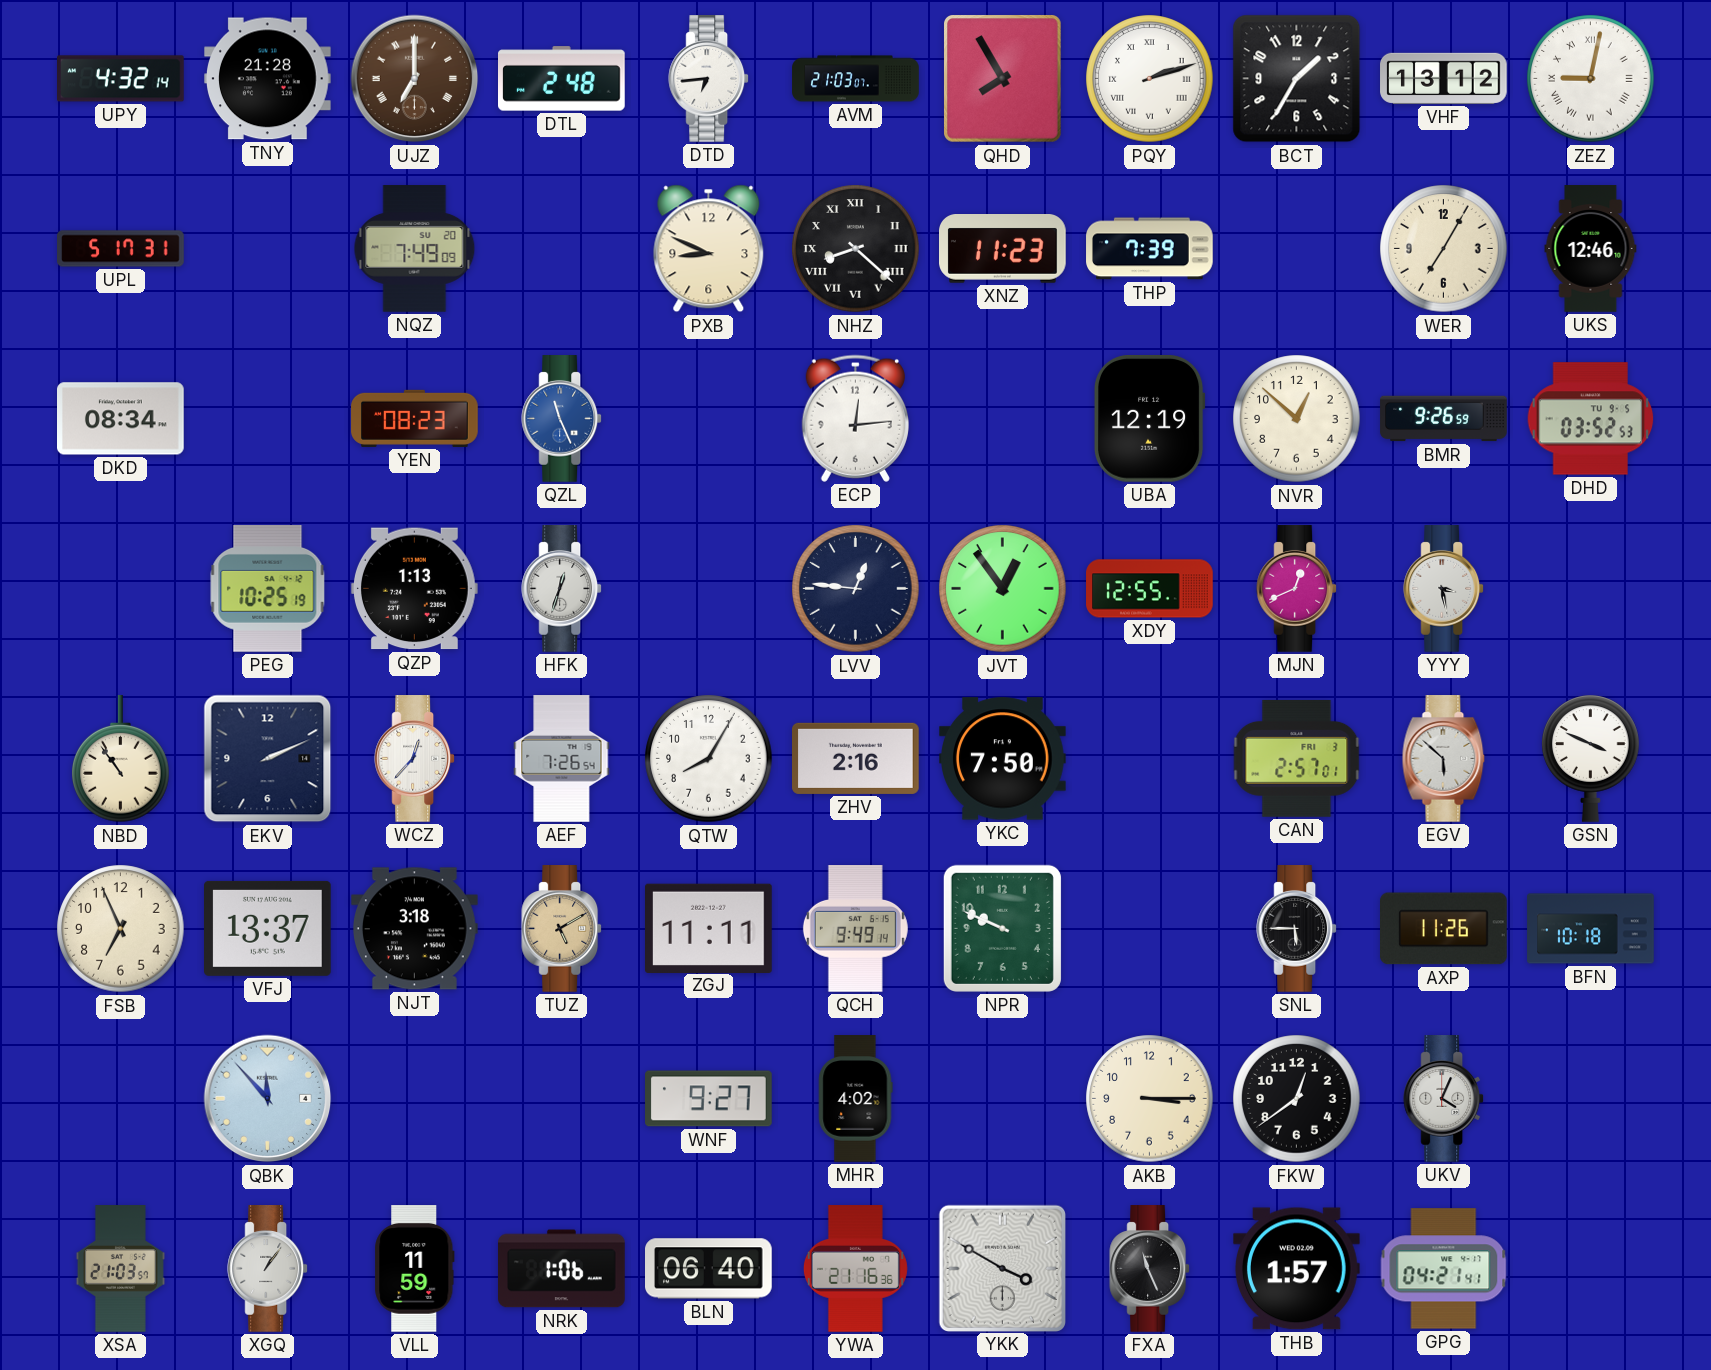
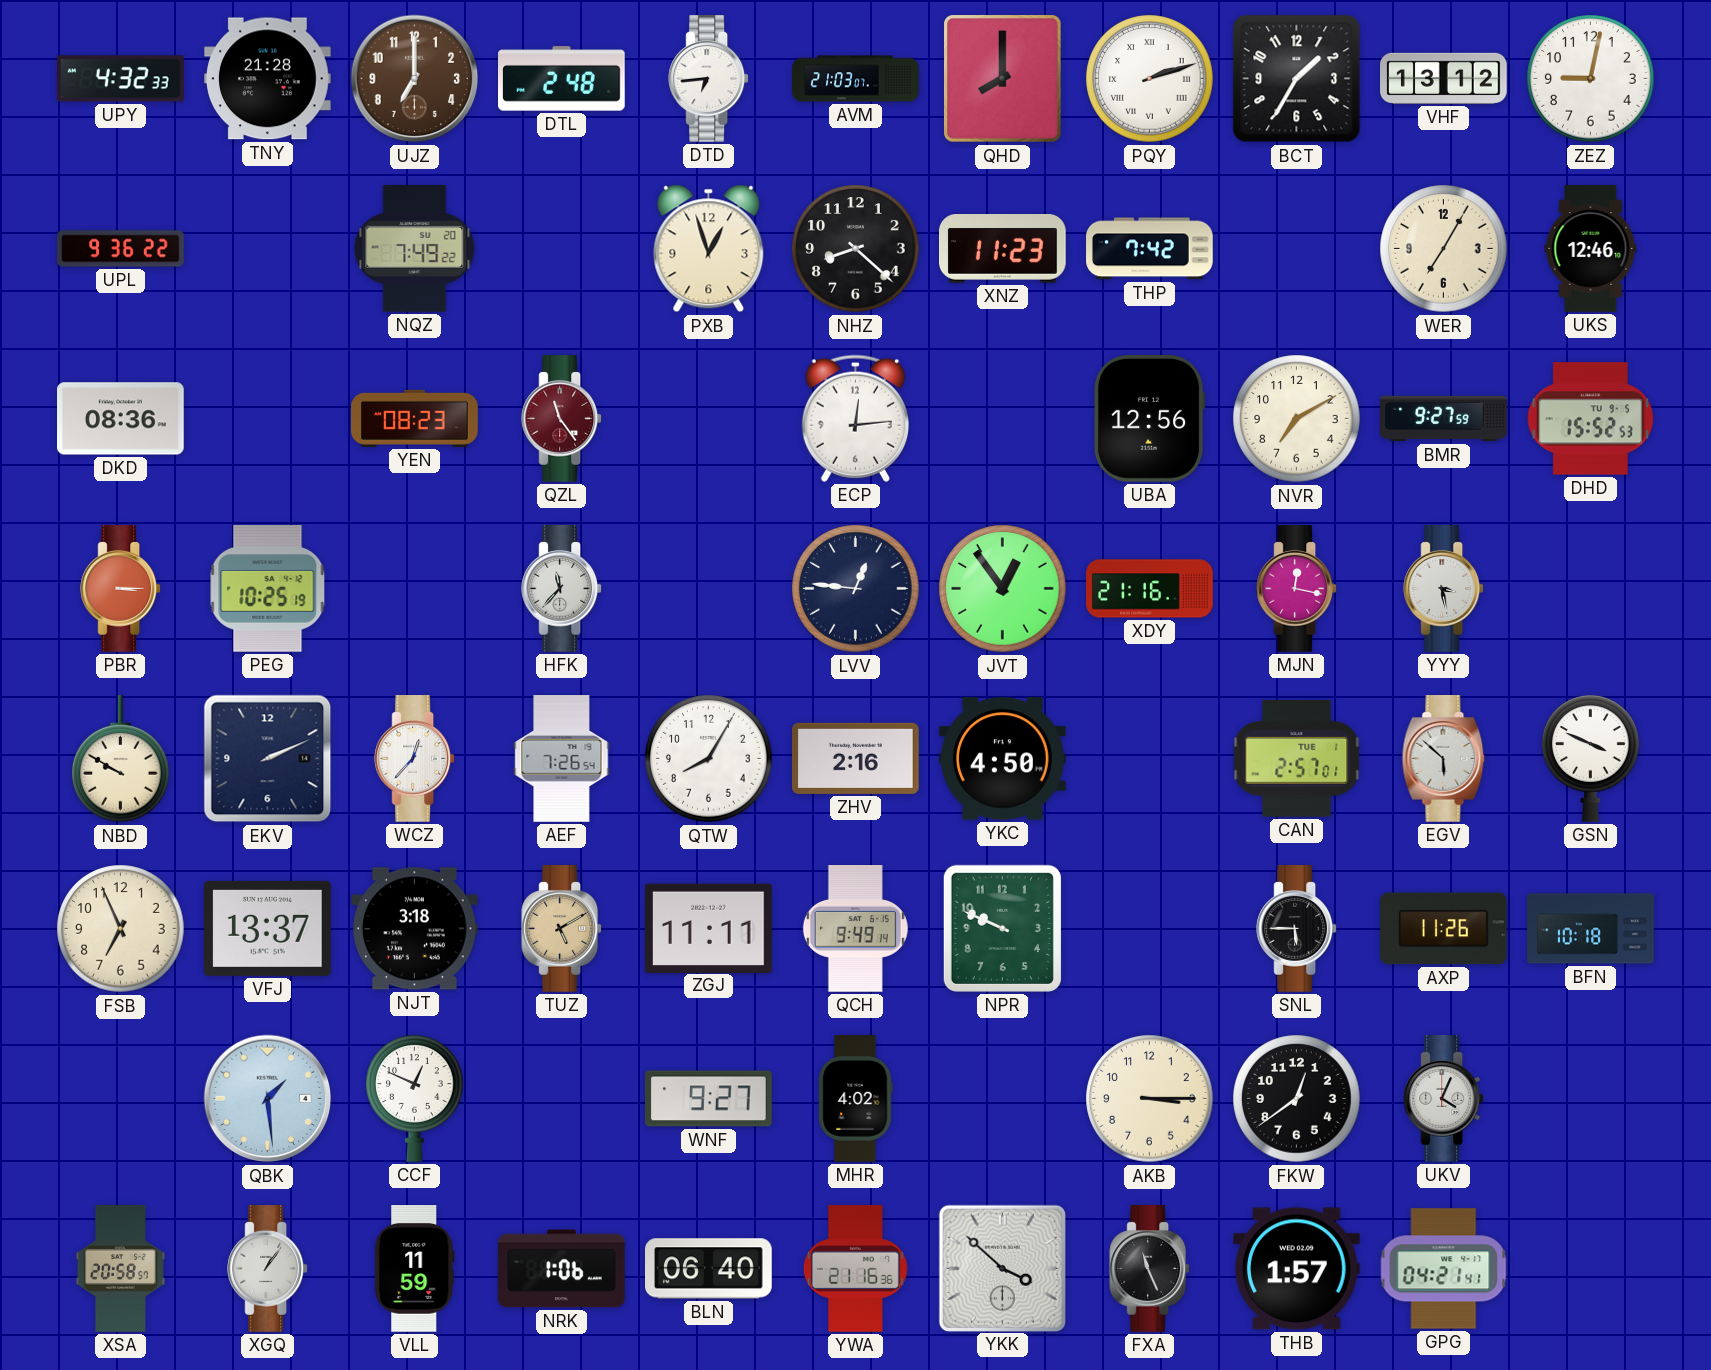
UPY: 4:32:14 -> 4:32:33 (121, 79)
UJZ numerals: Roman -> Arabic (415, 79)
QHD: 7:55 -> 8:00 (1003, 79)
ZEZ numerals: Roman -> Arabic (1591, 79)
UPL: 5:17 -> 9:36 (121, 249)
NQZ: 7:49:09 -> 7:49:22 (415, 249)
PXB: 8:49 -> 12:57 (709, 249)
NHZ numerals: Roman -> Arabic (856, 249)
THP: 7:39 -> 7:42 (1150, 249)
DKD: 08:34 -> 08:36 (121, 419)
QZL: 11:26 -> 11:24 (562, 419)
QZL dial: blue -> burgundy (562, 419)
UBA: 12:19 -> 12:56 (1149, 419)
NVR: 12:52 -> 7:10 (1297, 419)
BMR: 9:26 -> 9:27 (1444, 419)
DHD: 03:52 -> 15:52 (1591, 419)
PBR: none -> 3:15 (121, 589)
QZP: 1:13 -> none (415, 589)
HFK: 12:33 -> 11:37 (562, 589)
XDY: 12:55 -> 21:16 (1150, 589)
MJN: 12:41 -> 12:17 (1297, 589)
NBD: 10:54 -> 9:50 (121, 759)
YKC: 7:50 -> 4:50 (1003, 759)
CAN date: FRI 3 -> TUE 1 (1297, 758)
QBK: 11:53 -> 1:29 (268, 1099)
CCF: none -> 12:49 (415, 1098)
XSA: 21:03 -> 20:58 (120, 1269)
YKK: 3:50 -> 3:52 (1002, 1268)
